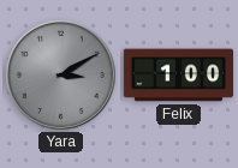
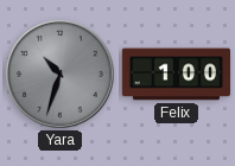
Yara: 3:10 -> 10:33 (59, 74)
